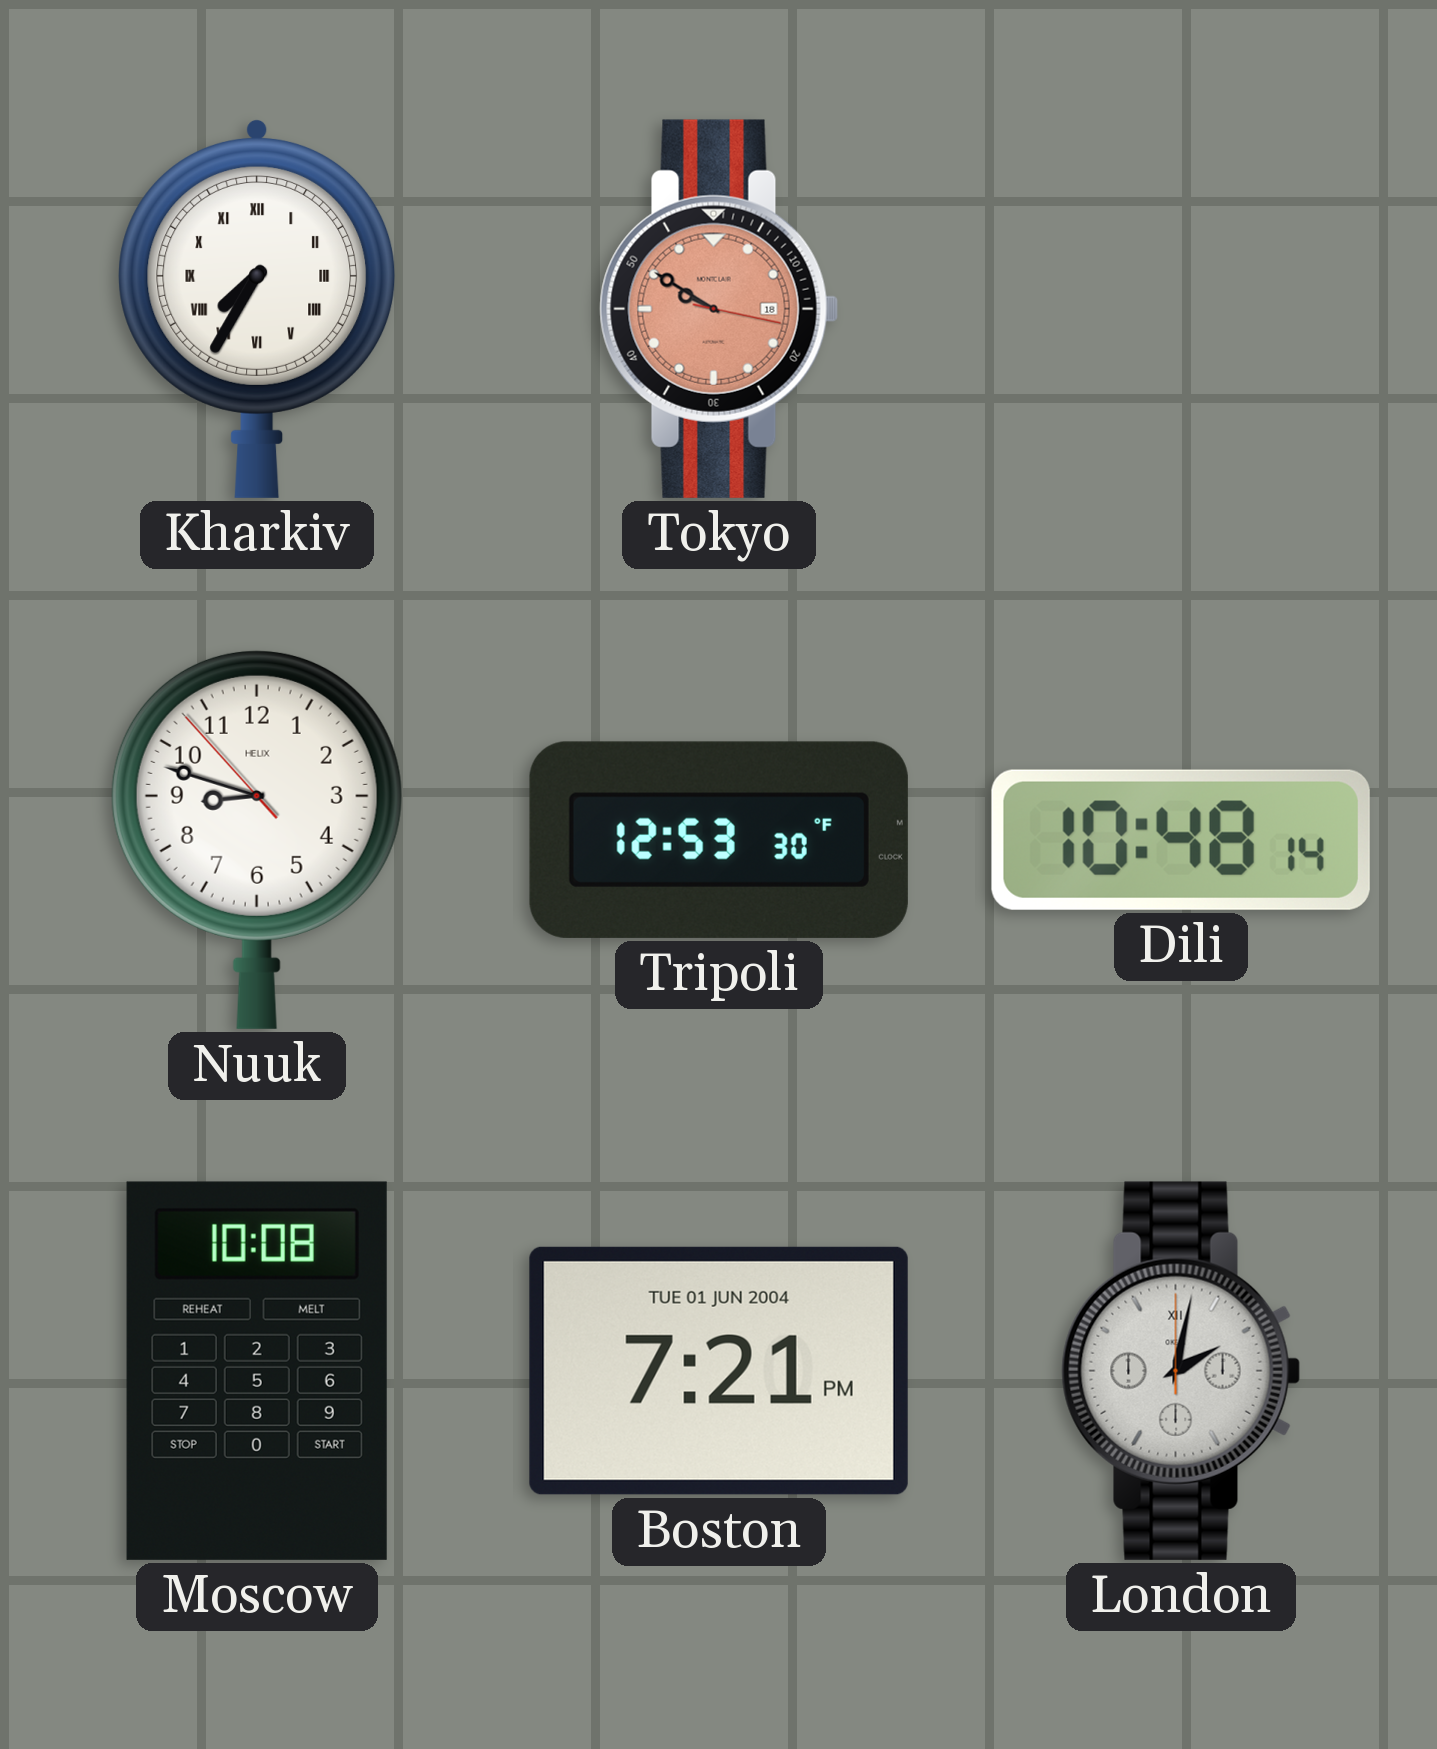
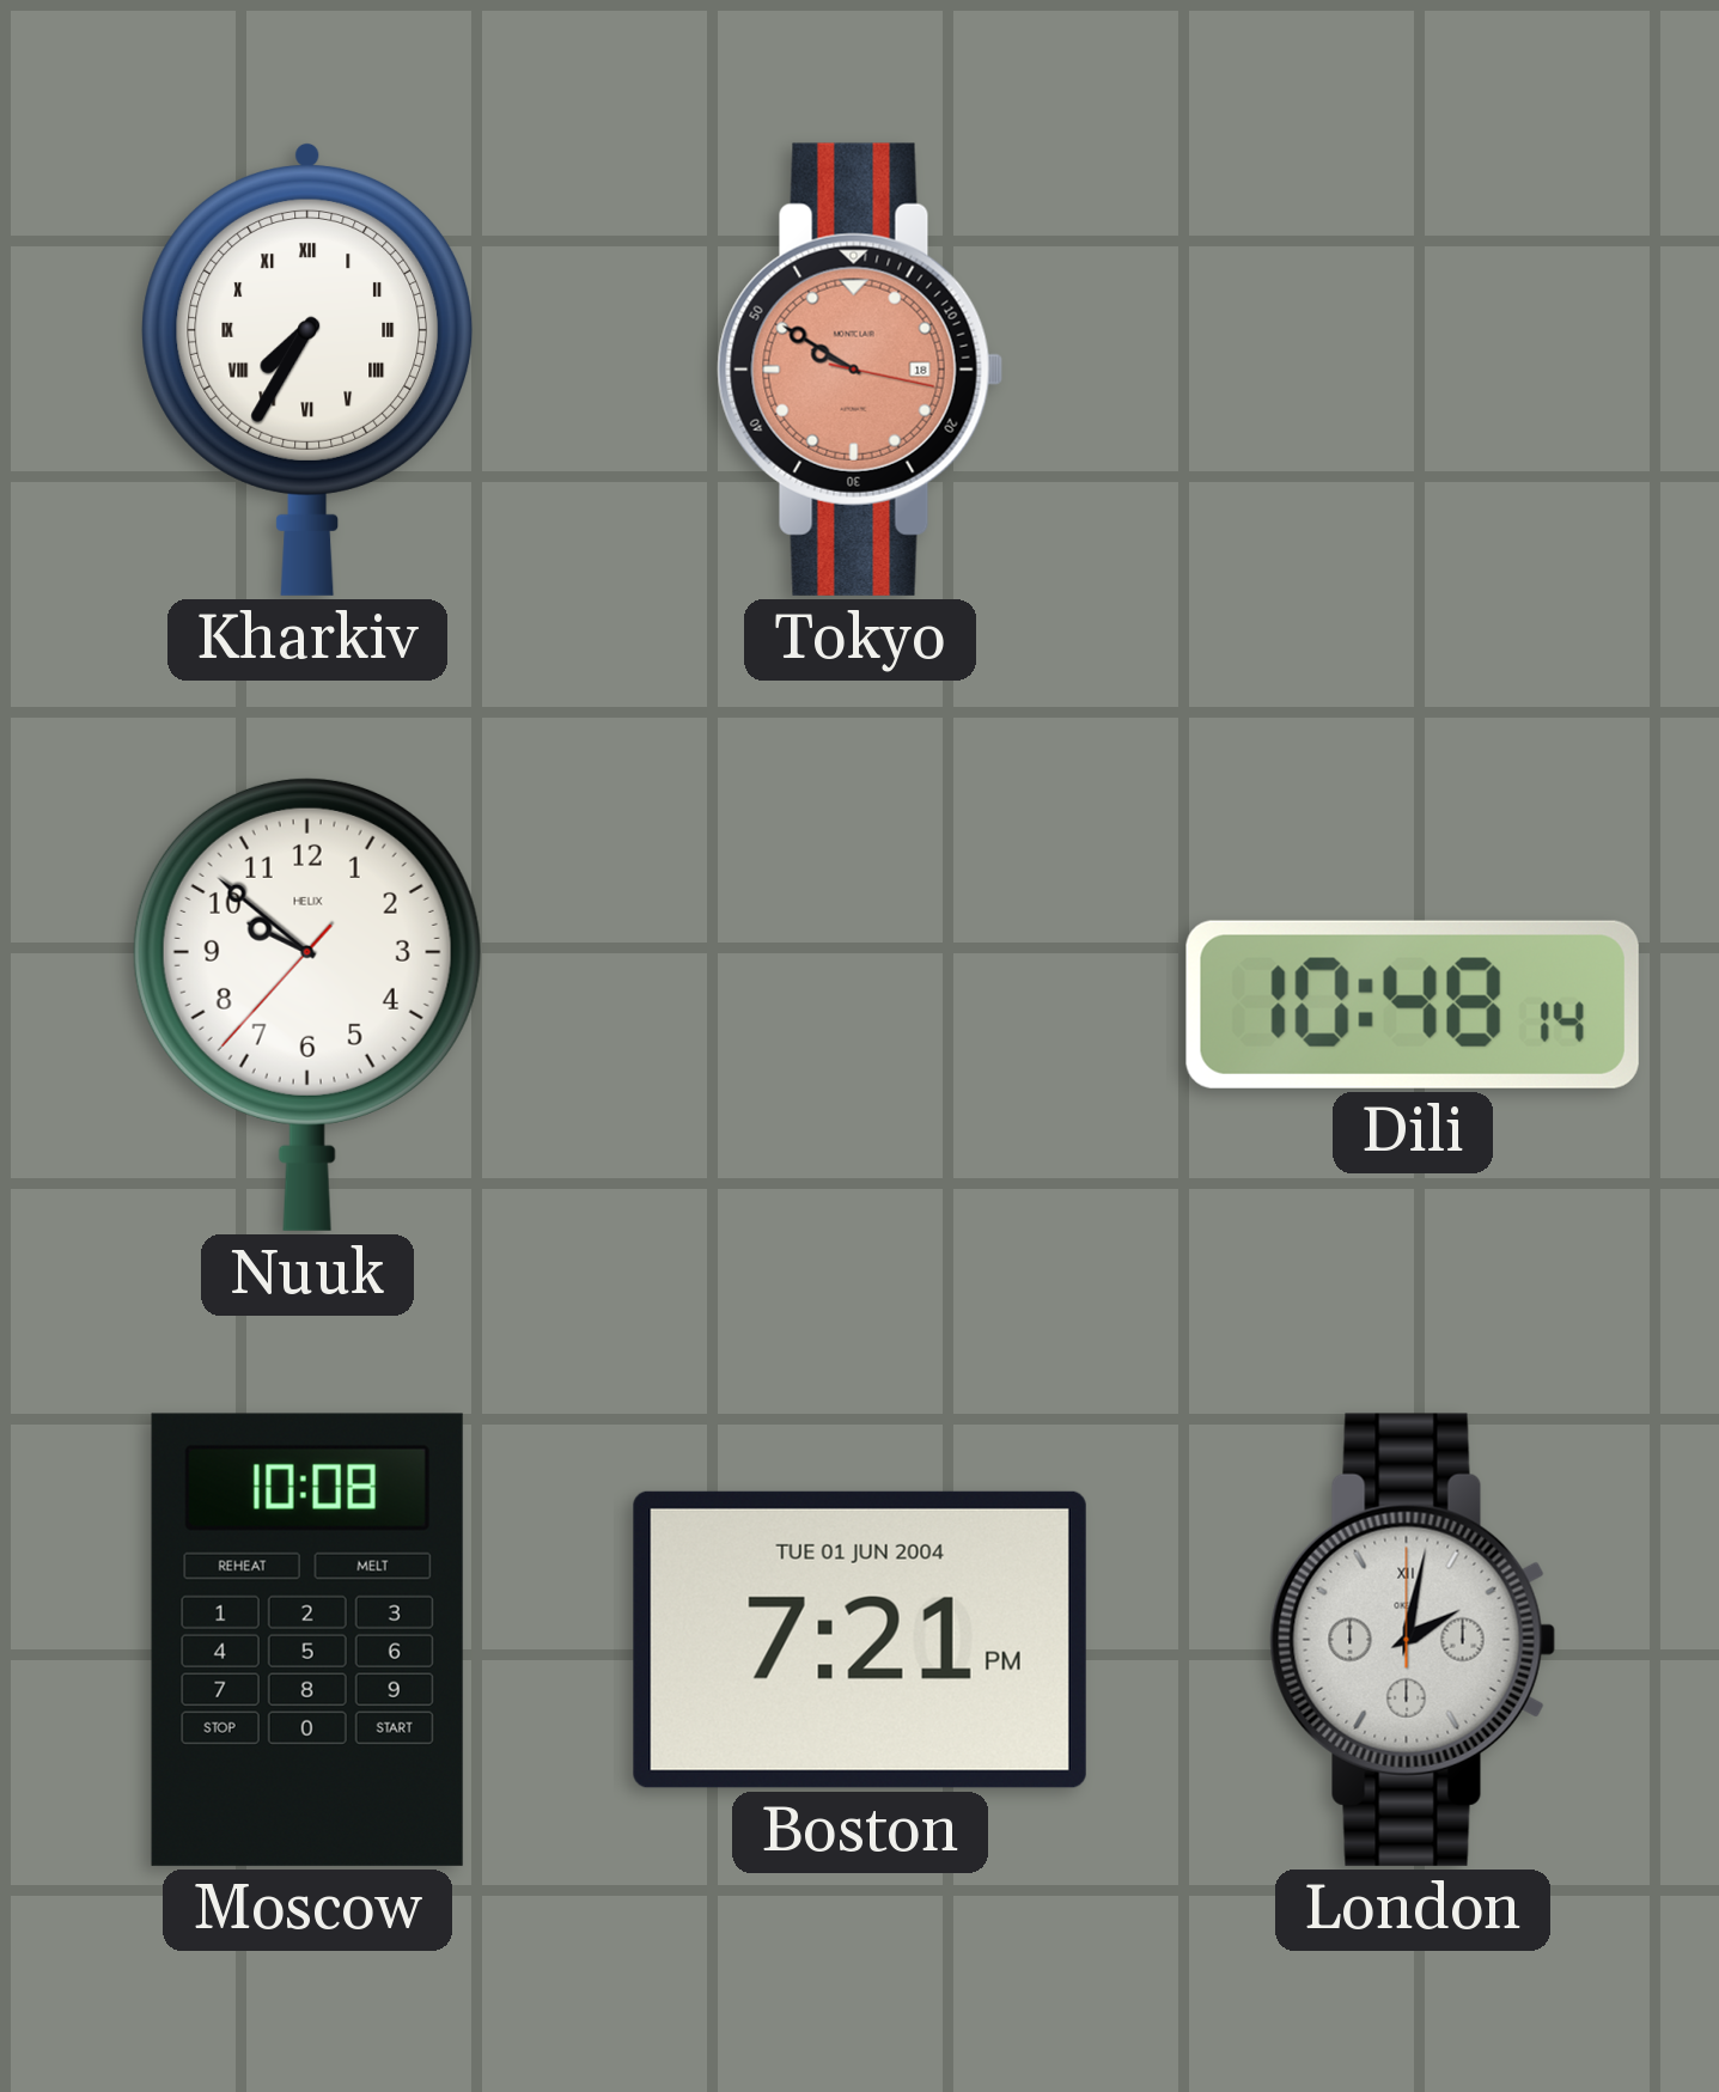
Nuuk: 8:47 -> 9:51 (307, 1004)
Tripoli: 12:53 -> none (719, 840)
